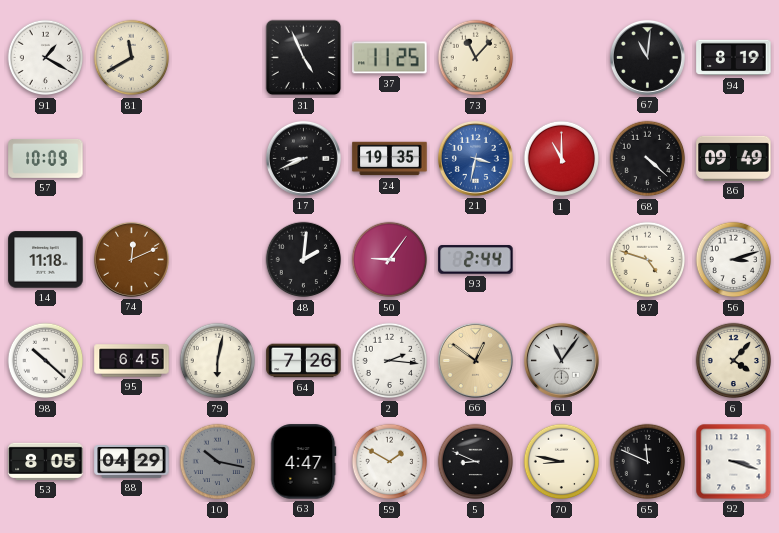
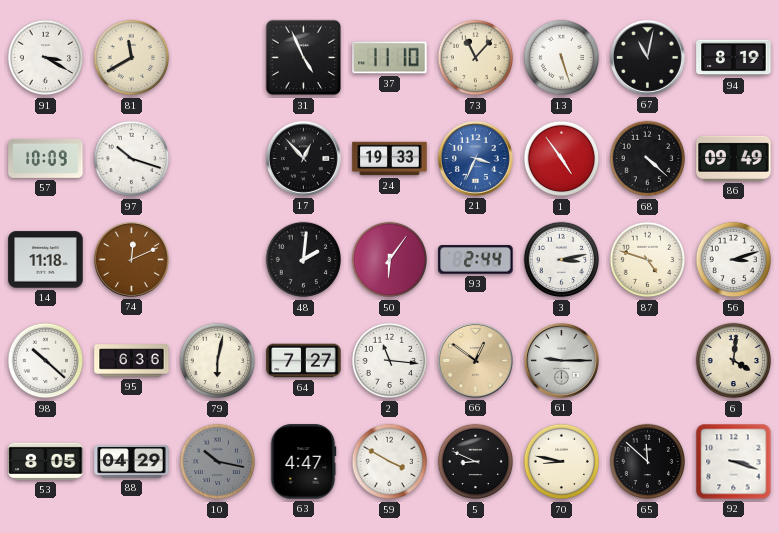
91: 1:20 -> 3:20 (46, 58)
37: 11:25 -> 11:10 (390, 58)
13: none -> 5:27 (562, 58)
67: 11:01 -> 11:02 (647, 57)
97: none -> 10:18 (132, 159)
17: 8:41 -> 12:53 (303, 158)
24: 19:35 -> 19:33 (390, 159)
21: 3:32 -> 3:34 (475, 158)
1: 11:00 -> 4:54 (562, 159)
50: 9:06 -> 6:06 (390, 260)
3: none -> 3:13 (562, 260)
95: 6:45 -> 6:36 (132, 361)
64: 7:26 -> 7:27 (304, 361)
2: 2:16 -> 11:16 (390, 361)
61: 11:06 -> 9:15 (561, 360)
6: 4:07 -> 4:01 (734, 361)
59: 1:50 -> 3:50 (390, 462)
65: 11:49 -> 11:52 (648, 462)
